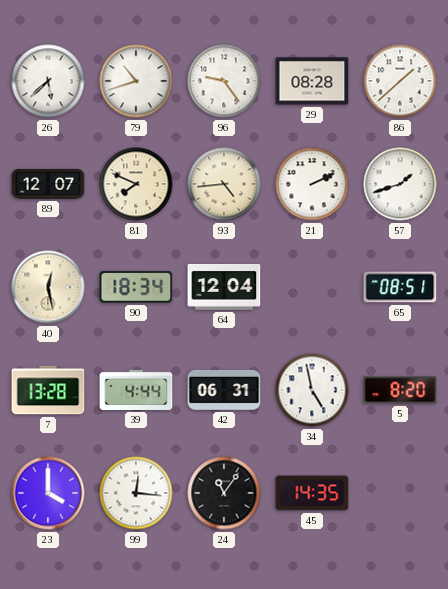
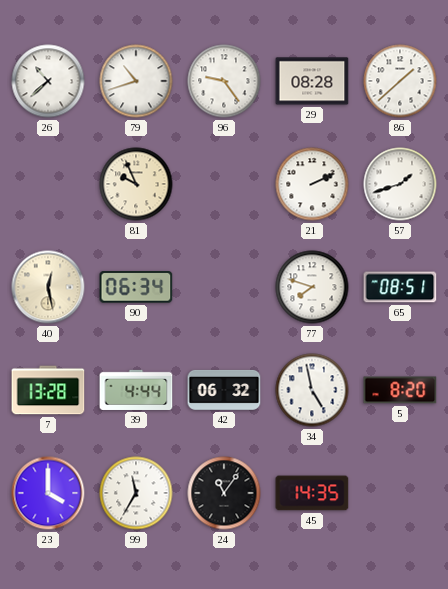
26: 5:38 -> 10:38 (48, 81)
89: 12:07 -> none (48, 184)
81: 7:49 -> 9:56 (136, 184)
93: 4:44 -> none (224, 184)
90: 18:34 -> 06:34 (136, 288)
64: 12:04 -> none (224, 287)
77: none -> 7:48 (312, 287)
42: 06:31 -> 06:32 (224, 390)
99: 12:16 -> 11:35 (136, 493)
